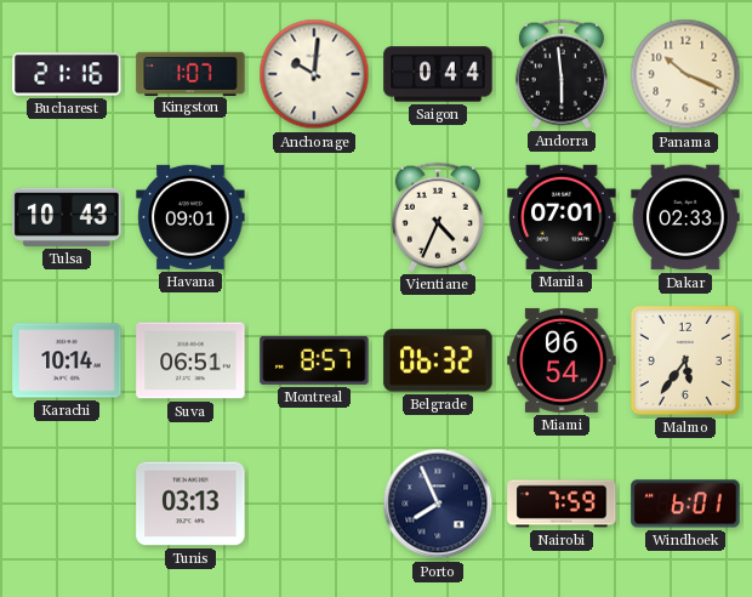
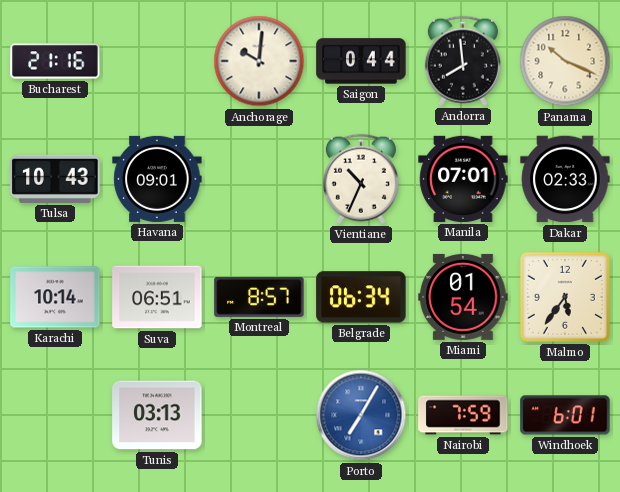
Kingston: 1:07 -> none (190, 73)
Andorra: 5:59 -> 7:59 (463, 61)
Vientiane: 4:34 -> 10:34 (361, 179)
Belgrade: 06:32 -> 06:34 (361, 297)
Miami: 06:54 -> 01:54 (463, 297)
Porto: 7:56 -> 7:05 (361, 415)
Porto dial: navy -> blue (361, 415)
